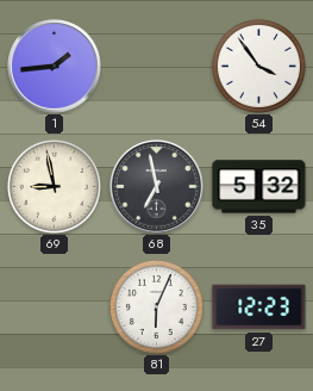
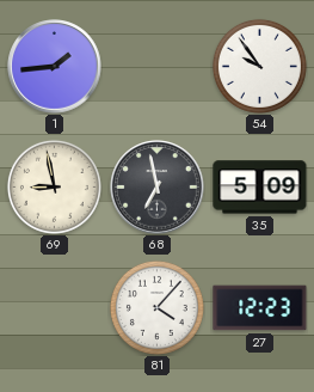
54: 3:54 -> 9:54 (259, 66)
35: 5:32 -> 5:09 (260, 188)
81: 6:04 -> 4:07 (156, 307)
